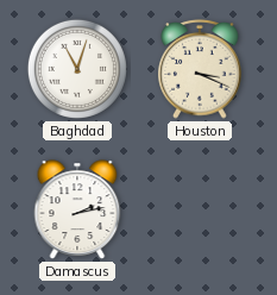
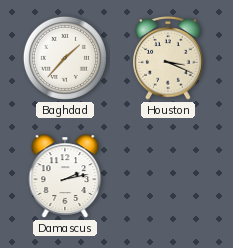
Baghdad: 11:03 -> 1:37 (65, 58)
